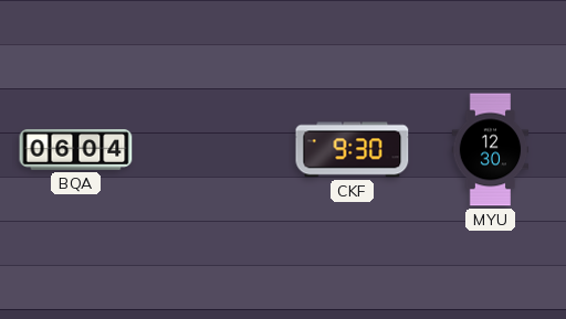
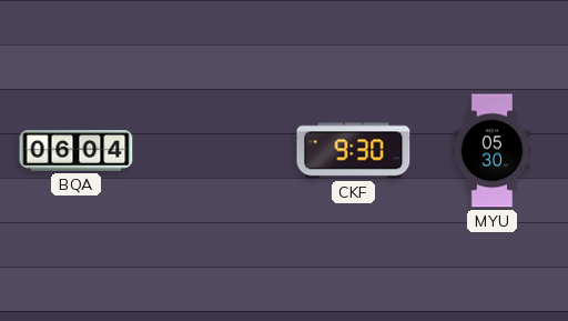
MYU: 12:30 -> 05:30 (493, 151)
